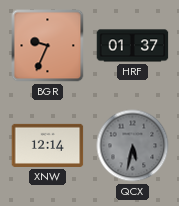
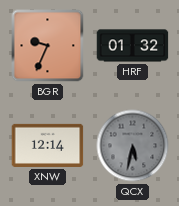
HRF: 01:37 -> 01:32 (133, 46)
